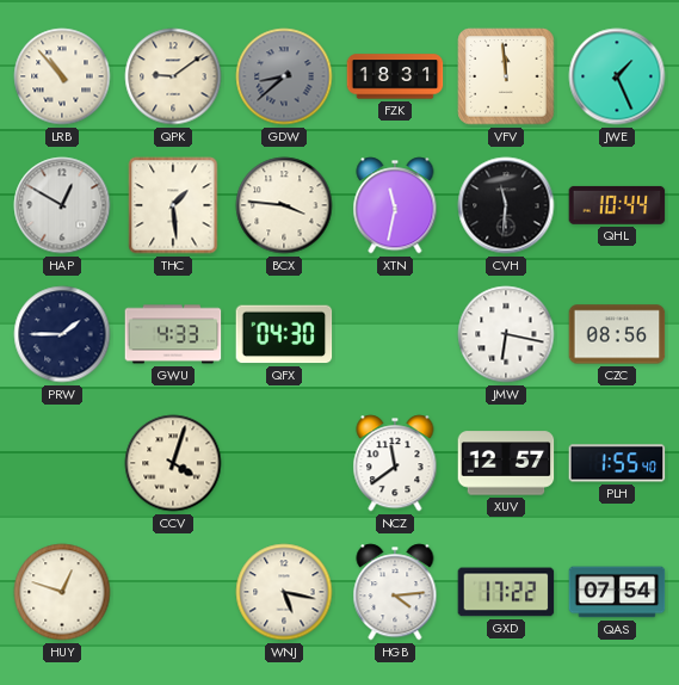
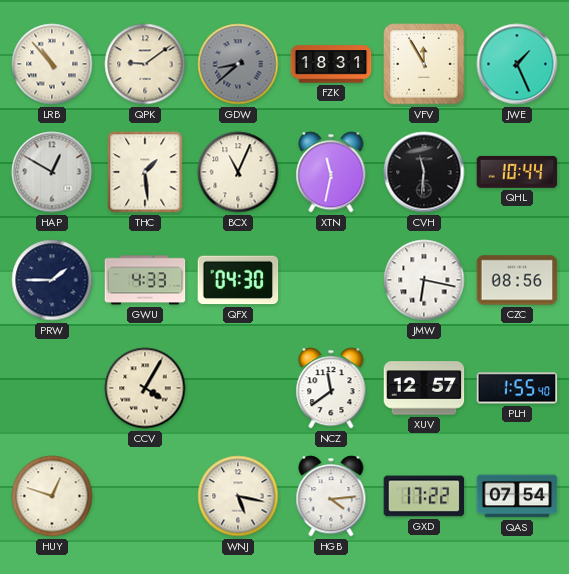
VFV: 11:59 -> 11:55 (424, 64)
BCX: 3:46 -> 11:04 (238, 172)
CCV: 4:03 -> 4:05 (145, 388)
